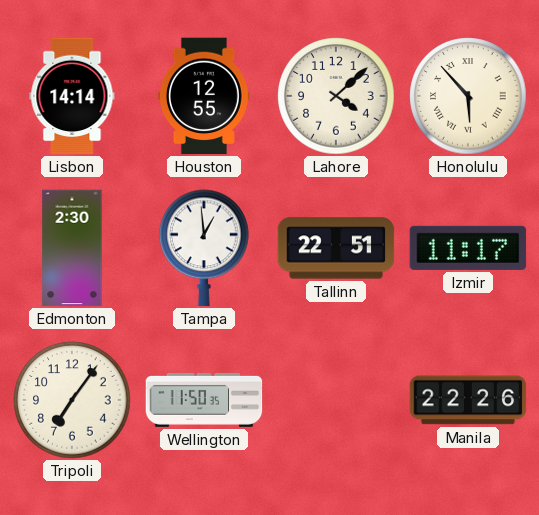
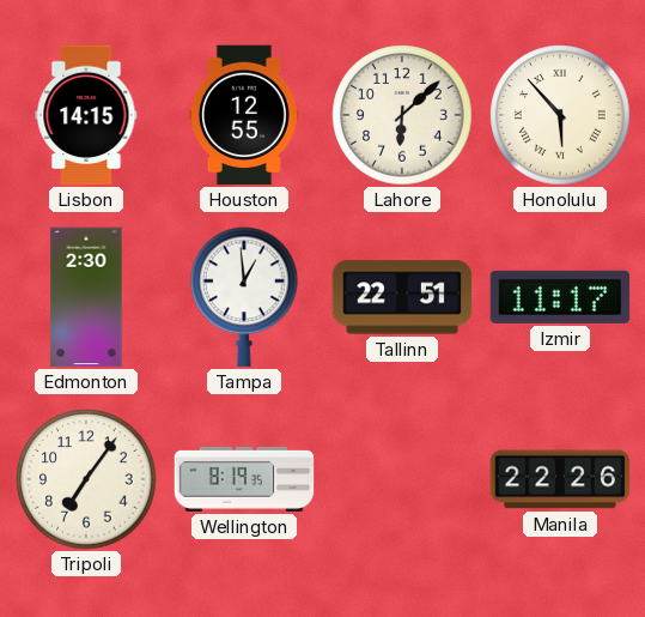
Lisbon: 14:14 -> 14:15 (86, 115)
Lahore: 4:08 -> 6:08 (402, 115)
Wellington: 11:50 -> 8:19 (244, 479)
